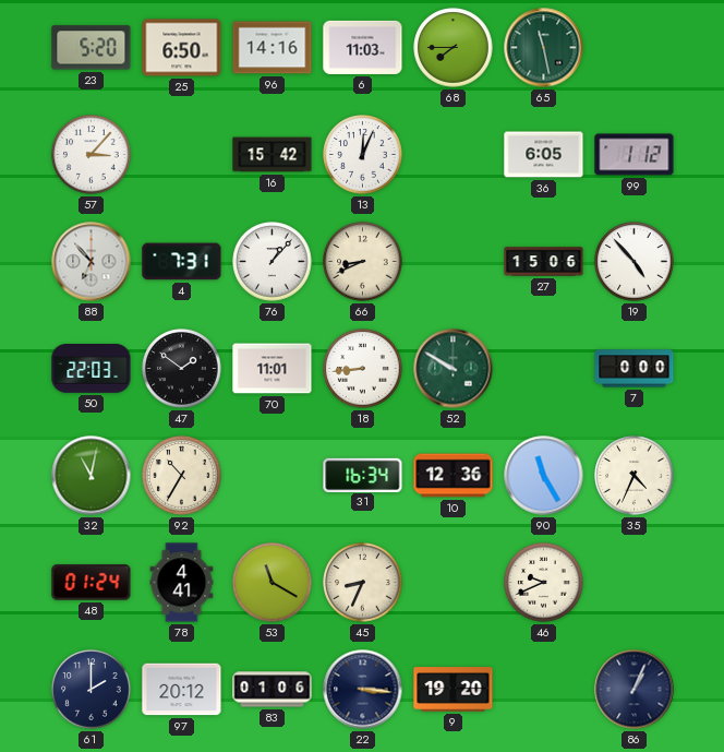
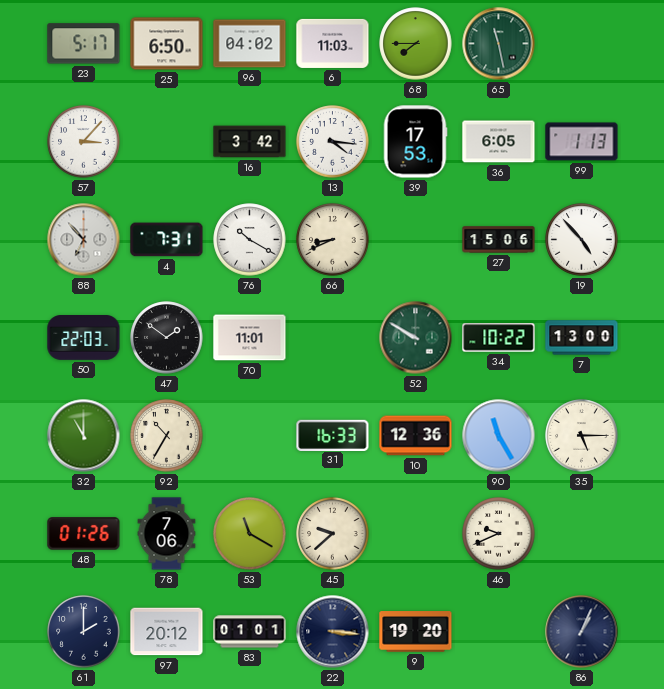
23: 5:20 -> 5:17 (84, 44)
96: 14:16 -> 04:02 (250, 44)
16: 15:42 -> 3:42 (250, 142)
13: 12:04 -> 4:16 (333, 142)
39: none -> 17:53 (415, 142)
99: 1:12 -> 1:13 (582, 142)
76: 1:07 -> 10:20 (250, 240)
18: 8:44 -> none (363, 369)
34: none -> 10:22 (499, 338)
7: 0:00 -> 13:00 (582, 338)
32: 11:02 -> 11:00 (84, 436)
31: 16:34 -> 16:33 (333, 435)
35: 4:34 -> 5:15 (582, 436)
48: 01:24 -> 01:26 (84, 534)
78: 4:41 -> 7:06 (167, 534)
45: 8:34 -> 9:38 (333, 534)
83: 01:06 -> 01:01 (250, 632)
